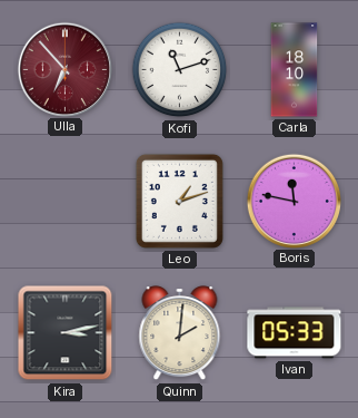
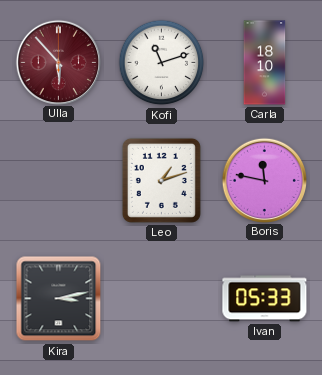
Ulla: 6:53 -> 5:53 (58, 62)
Quinn: 2:01 -> none (180, 333)
